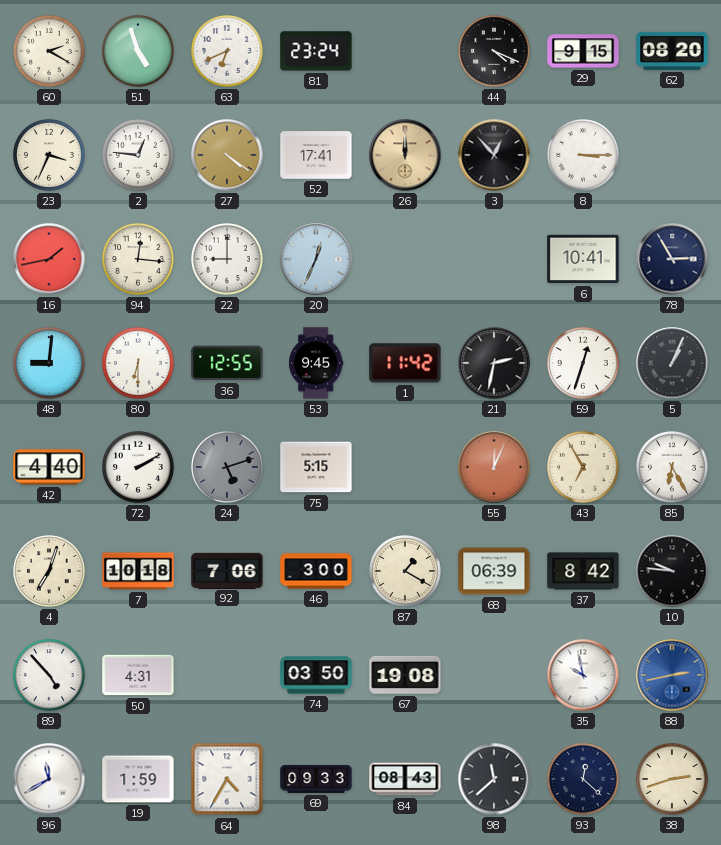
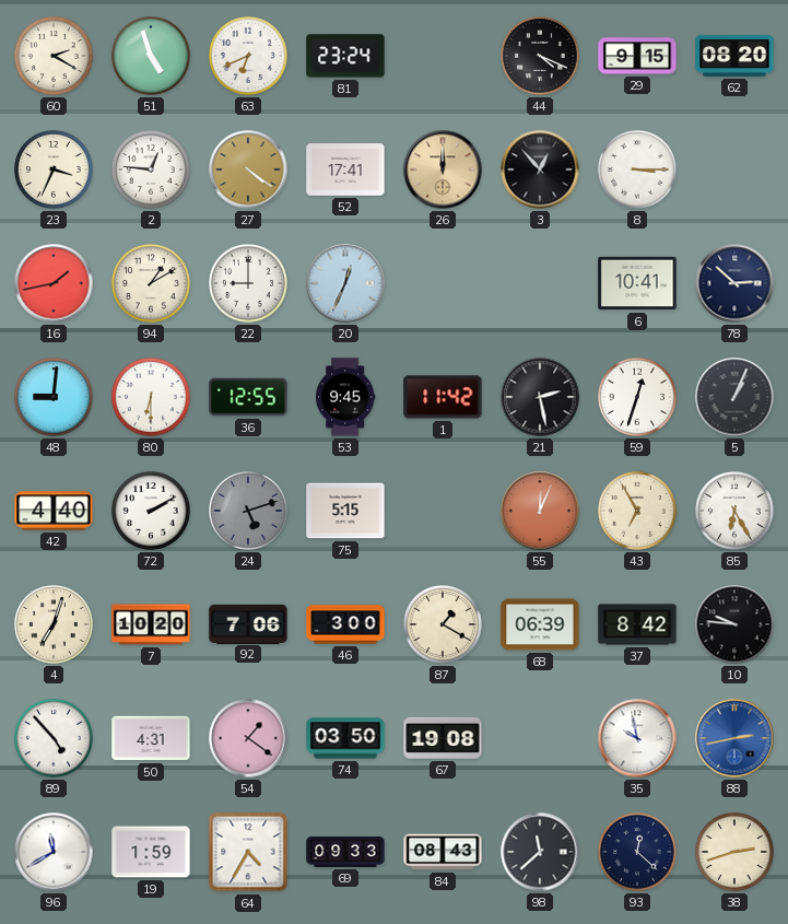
94: 12:16 -> 1:10 (152, 284)
78: 2:55 -> 2:52 (734, 283)
21: 2:32 -> 2:28 (540, 397)
7: 10:18 -> 10:20 (151, 624)
54: none -> 1:21 (248, 738)
